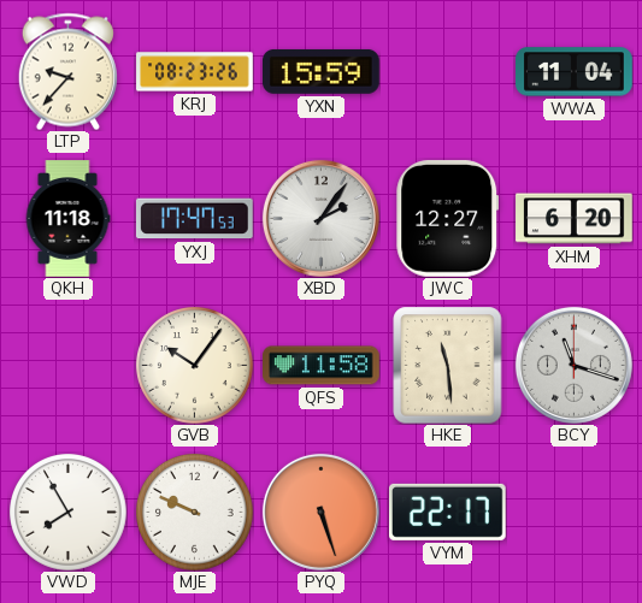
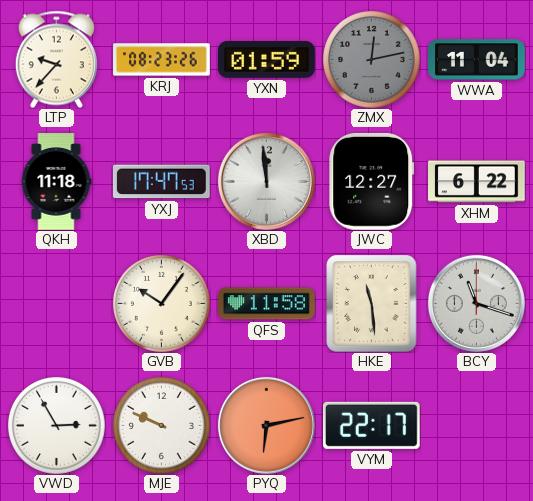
YXN: 15:59 -> 01:59 (267, 59)
ZMX: none -> 12:13 (372, 60)
XBD: 2:06 -> 11:59 (266, 181)
XHM: 6:20 -> 6:22 (477, 182)
VWD: 7:55 -> 2:55 (57, 426)
PYQ: 5:27 -> 6:13 (266, 425)
